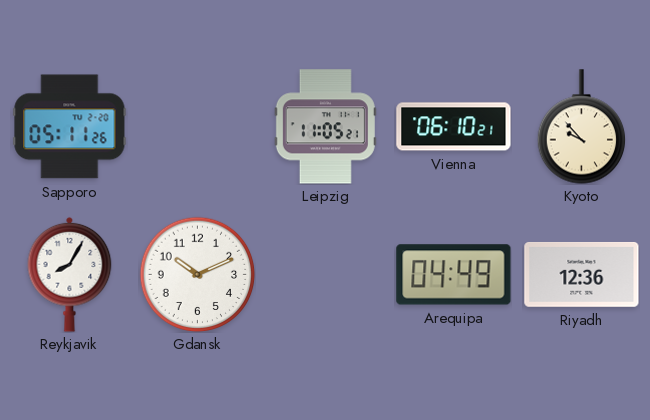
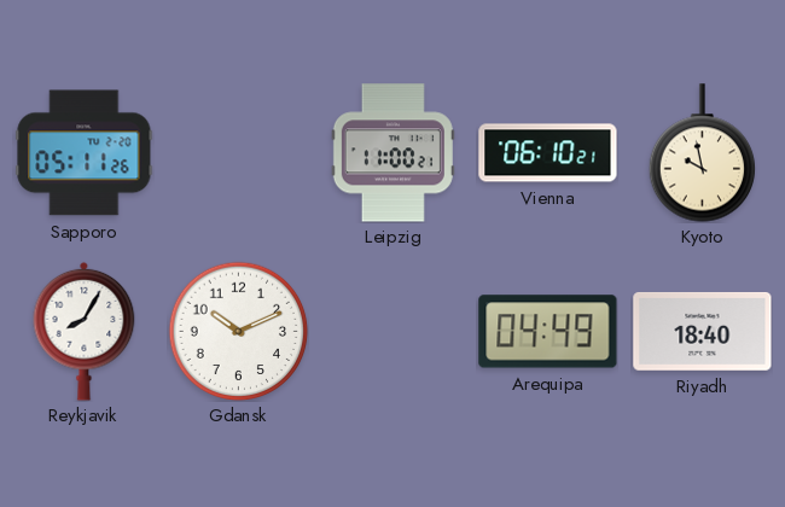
Leipzig: 11:05 -> 11:00 (392, 153)
Kyoto: 9:53 -> 9:58 (703, 153)
Riyadh: 12:36 -> 18:40 (703, 331)
